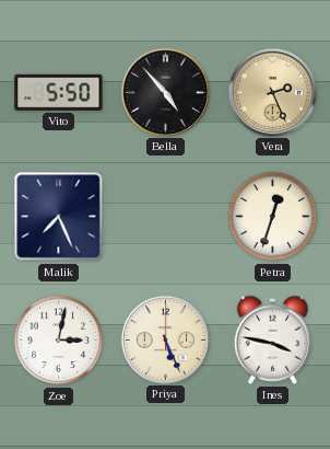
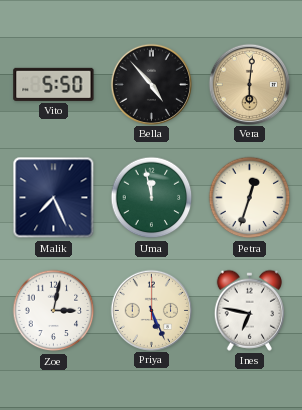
Vera: 2:26 -> 6:01 (249, 84)
Uma: none -> 11:58 (152, 198)
Ines: 3:47 -> 6:47 (249, 310)
